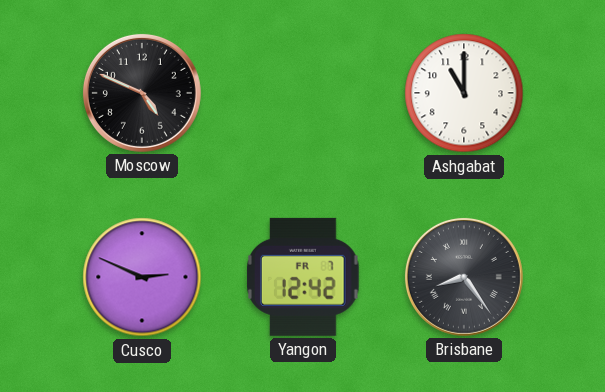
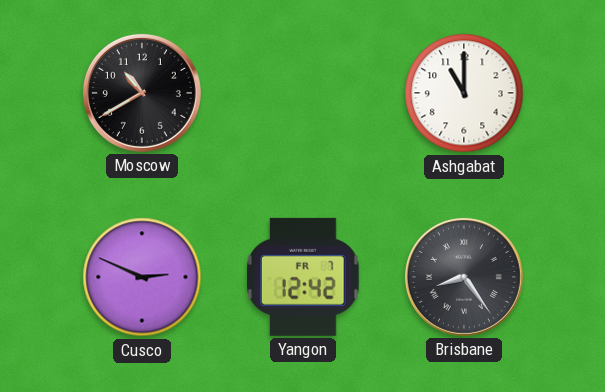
Moscow: 4:49 -> 10:40 (142, 93)
